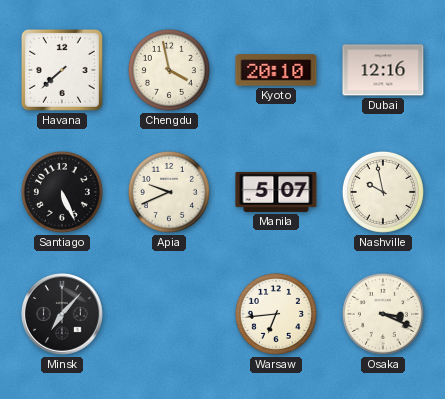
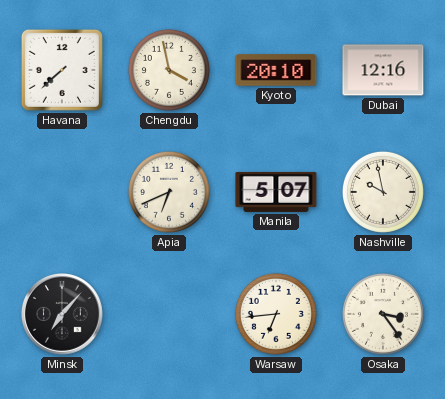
Santiago: 5:26 -> none (62, 192)
Apia: 9:41 -> 6:41 (169, 192)
Osaka: 3:19 -> 3:24 (383, 314)
